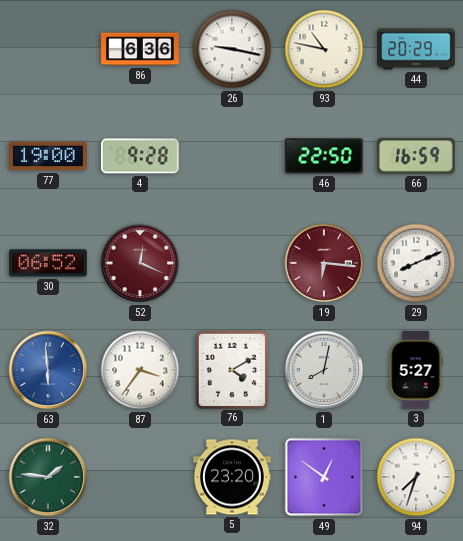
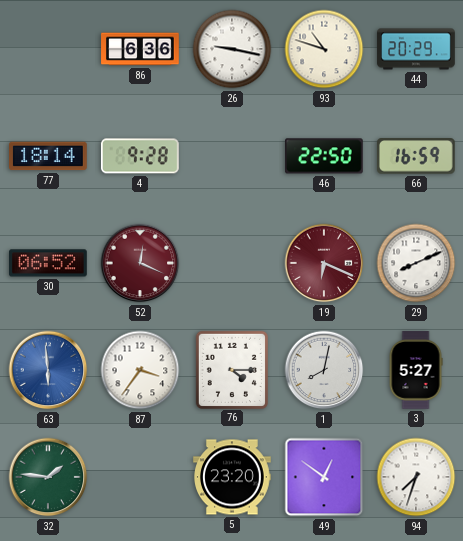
93: 10:47 -> 10:48 (324, 49)
77: 19:00 -> 18:14 (49, 156)
19: 6:16 -> 6:19 (324, 263)
76: 4:10 -> 4:15 (231, 369)
